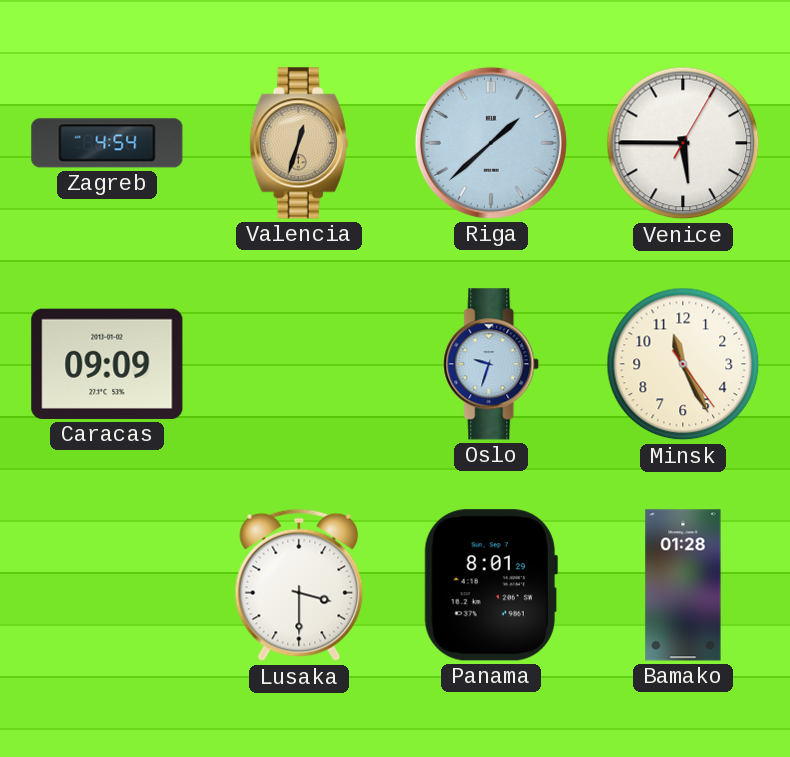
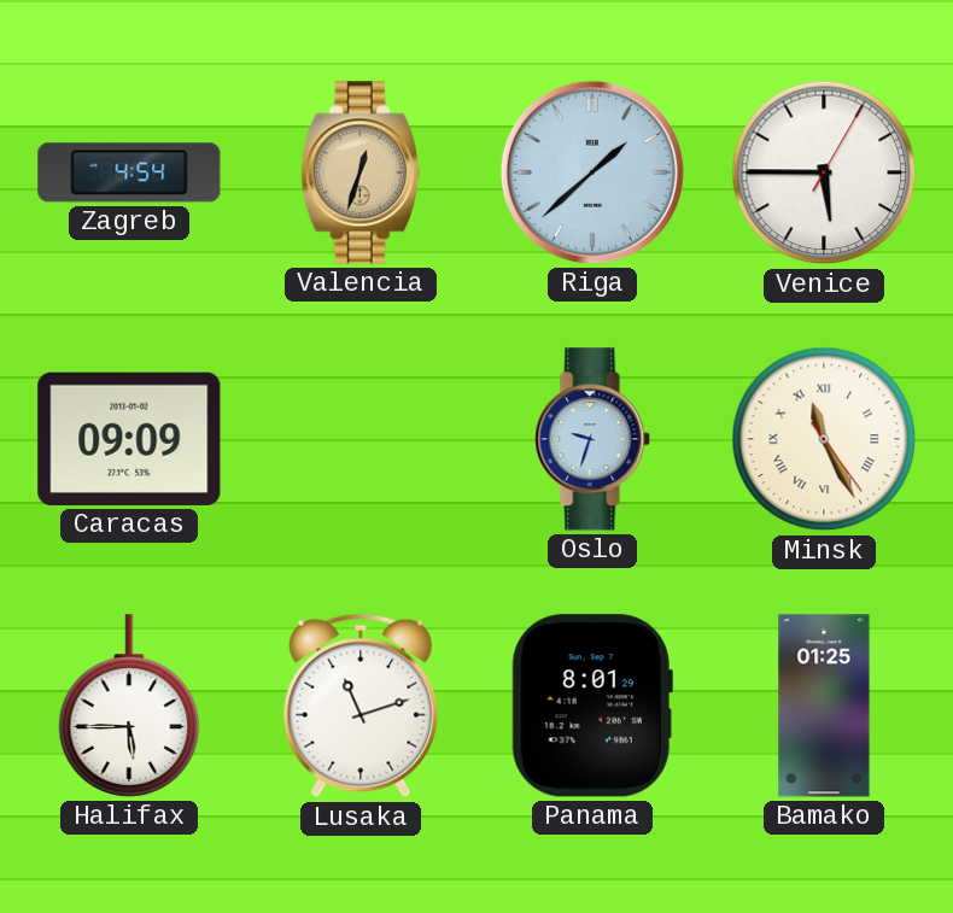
Minsk numerals: Arabic -> Roman (824, 439)
Halifax: none -> 5:45 (129, 706)
Lusaka: 3:30 -> 11:12 (361, 706)
Bamako: 01:28 -> 01:25 (824, 706)
